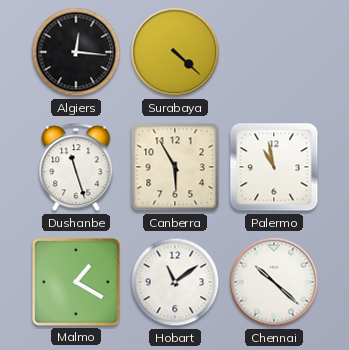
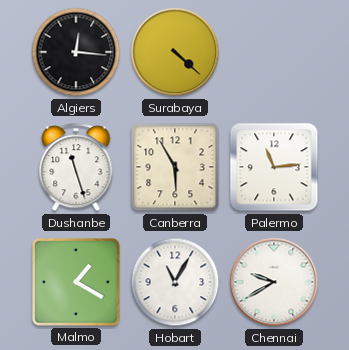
Palermo: 10:58 -> 11:14 (274, 167)
Hobart: 11:09 -> 11:05 (175, 282)
Chennai: 10:22 -> 9:40 (274, 282)
